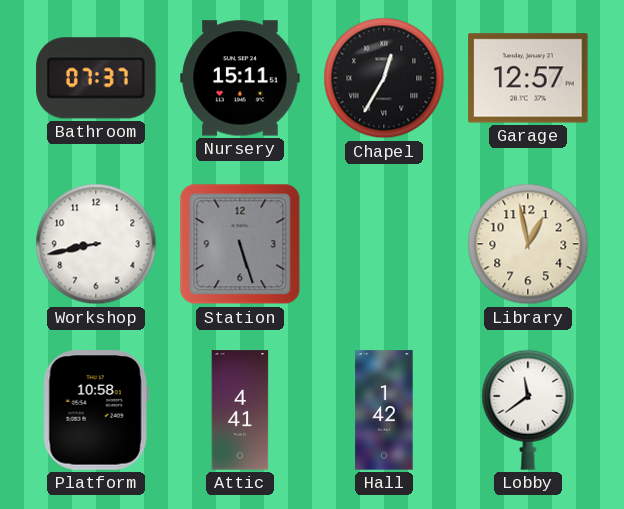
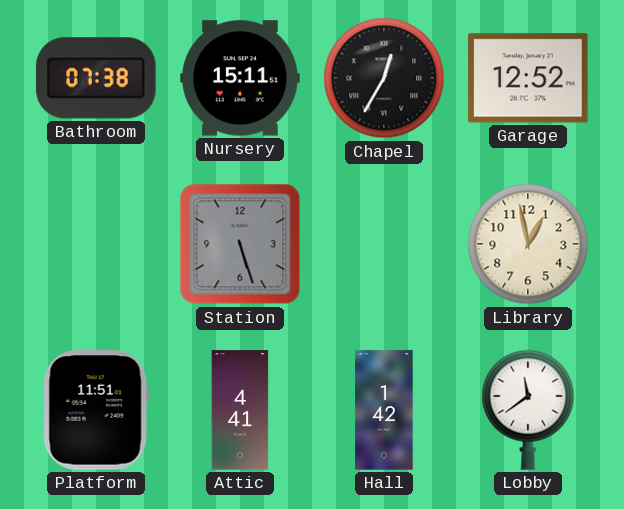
Bathroom: 07:37 -> 07:38 (96, 78)
Garage: 12:57 -> 12:52 (528, 78)
Workshop: 8:43 -> none (96, 244)
Platform: 10:58 -> 11:51 (96, 410)
